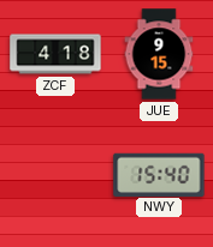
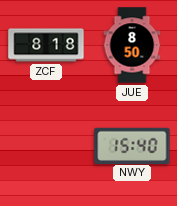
ZCF: 4:18 -> 8:18 (46, 45)
JUE: 9:15 -> 8:50 (132, 45)
